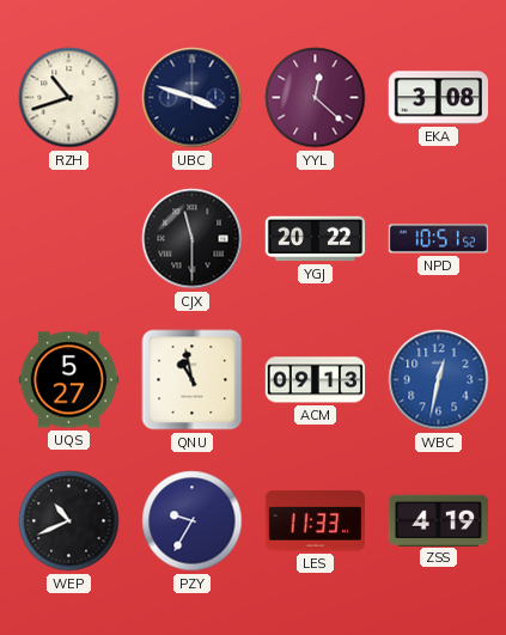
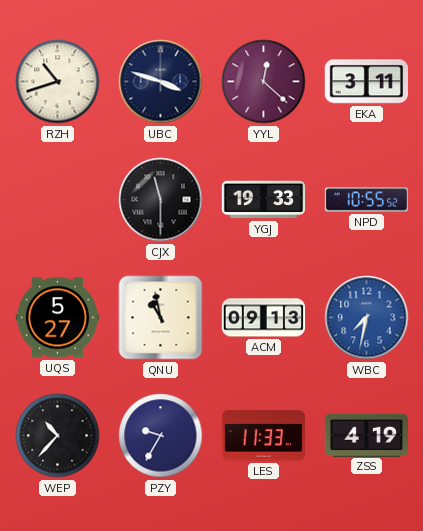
EKA: 3:08 -> 3:11 (366, 82)
YGJ: 20:22 -> 19:33 (264, 200)
NPD: 10:51 -> 10:55 (367, 200)
WBC: 12:32 -> 7:32 (367, 318)
WEP: 10:41 -> 10:37 (58, 436)
